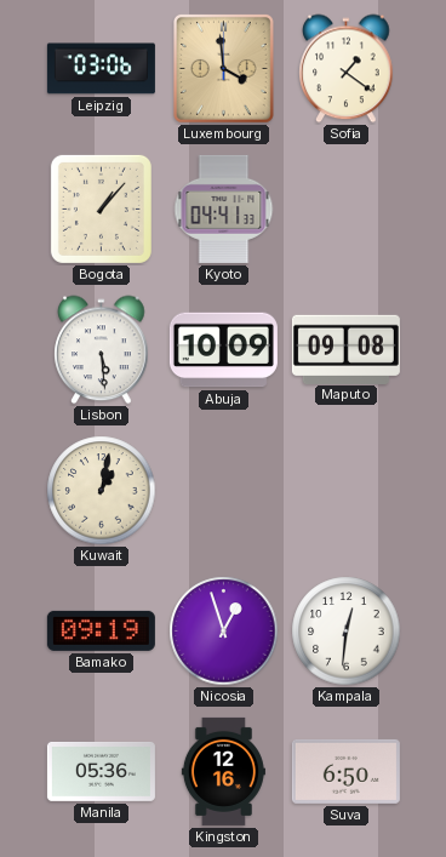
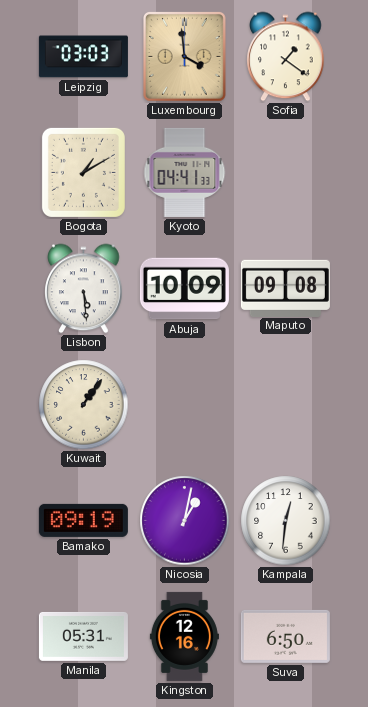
Leipzig: 03:06 -> 03:03 (83, 57)
Bogota: 1:07 -> 1:10 (83, 172)
Kuwait: 1:02 -> 1:06 (84, 405)
Nicosia: 12:57 -> 1:02 (185, 521)
Manila: 05:36 -> 05:31 (83, 636)
